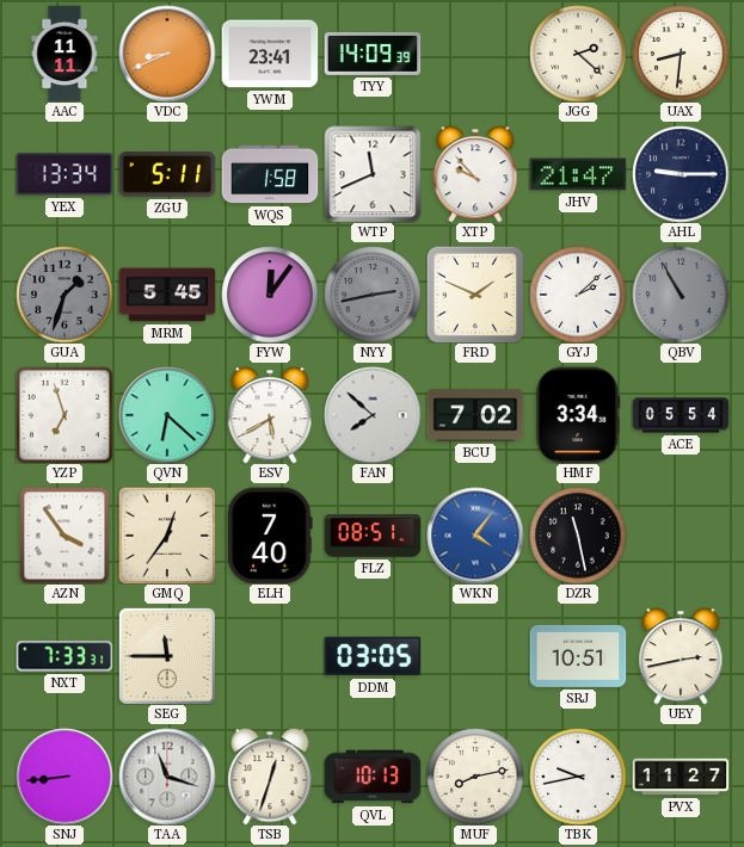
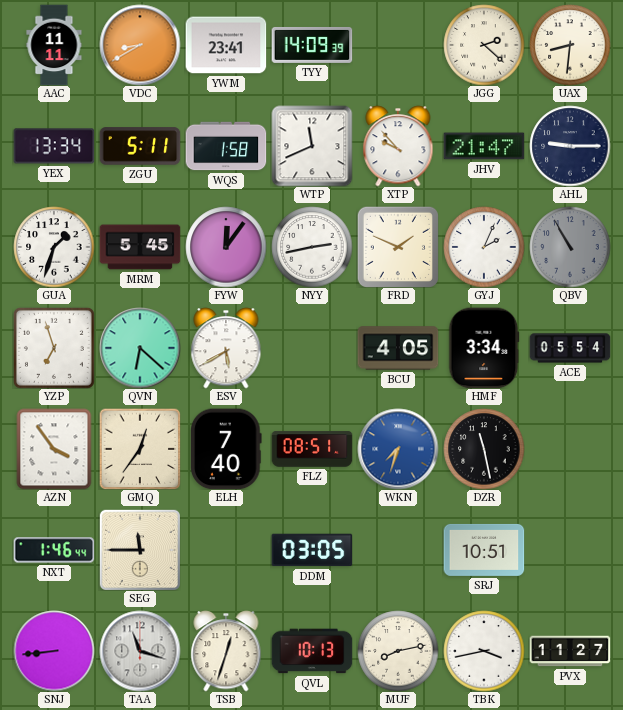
VDC: 8:41 -> 8:40 (140, 45)
GUA dial: grey -> white (54, 247)
NYY dial: grey -> white (312, 247)
GYJ: 2:08 -> 2:04 (484, 247)
FAN: 7:52 -> none (373, 415)
BCU: 7:02 -> 4:05 (398, 348)
WKN: 4:06 -> 7:33 (398, 449)
NXT: 7:33 -> 1:46 (54, 550)
UEY: 2:43 -> none (681, 656)
TBK: 9:43 -> 3:43 (484, 651)
